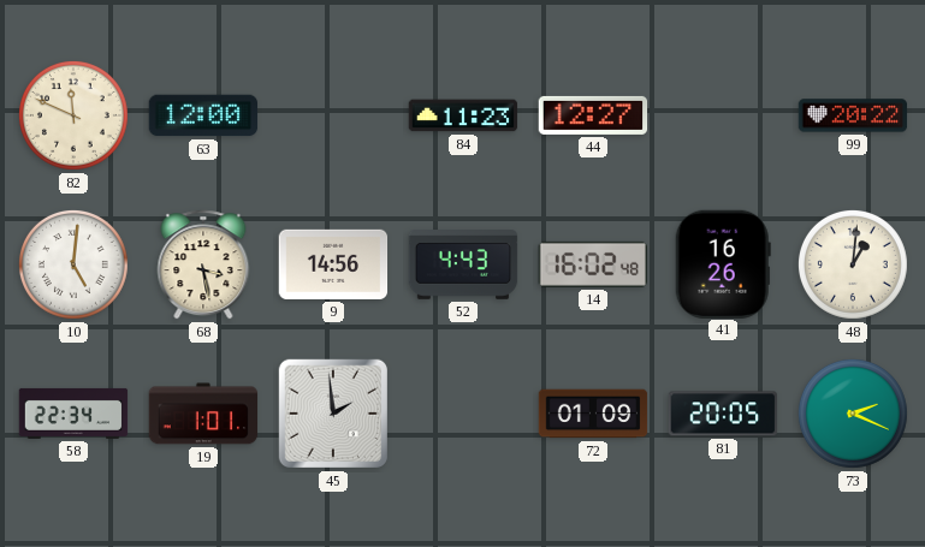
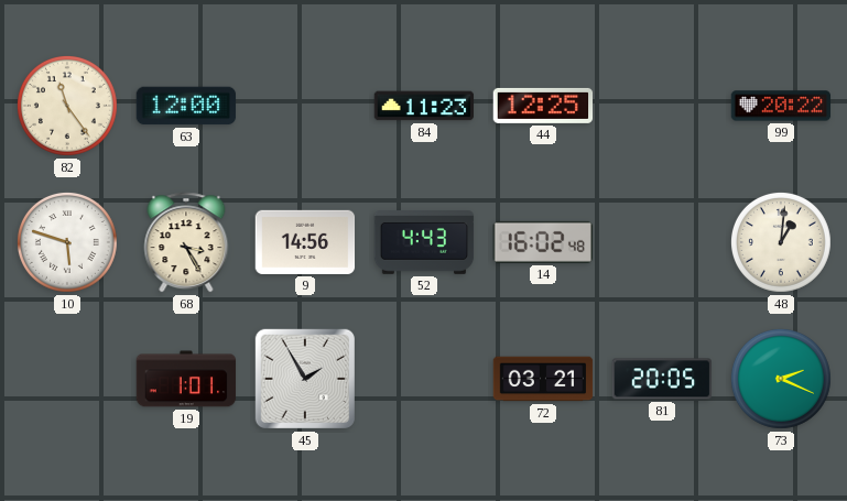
82: 11:49 -> 11:24 (67, 106)
44: 12:27 -> 12:25 (543, 106)
10: 5:01 -> 5:48 (67, 242)
68: 3:28 -> 3:25 (186, 242)
41: 16:26 -> none (723, 263)
58: 22:34 -> none (73, 414)
45: 1:59 -> 1:55 (305, 379)
72: 01:09 -> 03:21 (543, 379)
